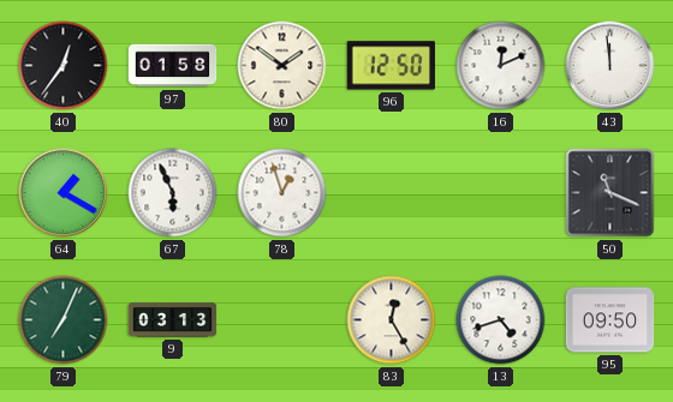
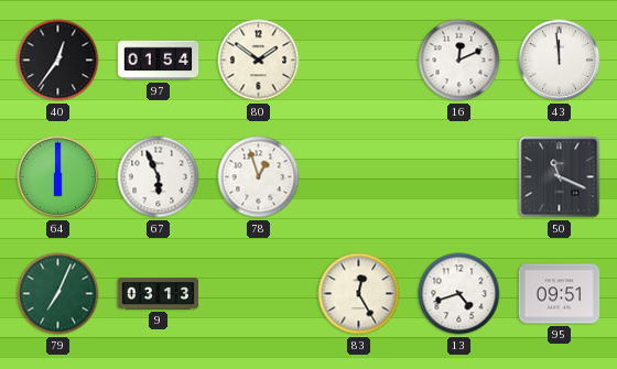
97: 01:58 -> 01:54 (159, 61)
96: 12:50 -> none (391, 66)
64: 1:20 -> 6:00 (58, 177)
95: 09:50 -> 09:51 (560, 294)
